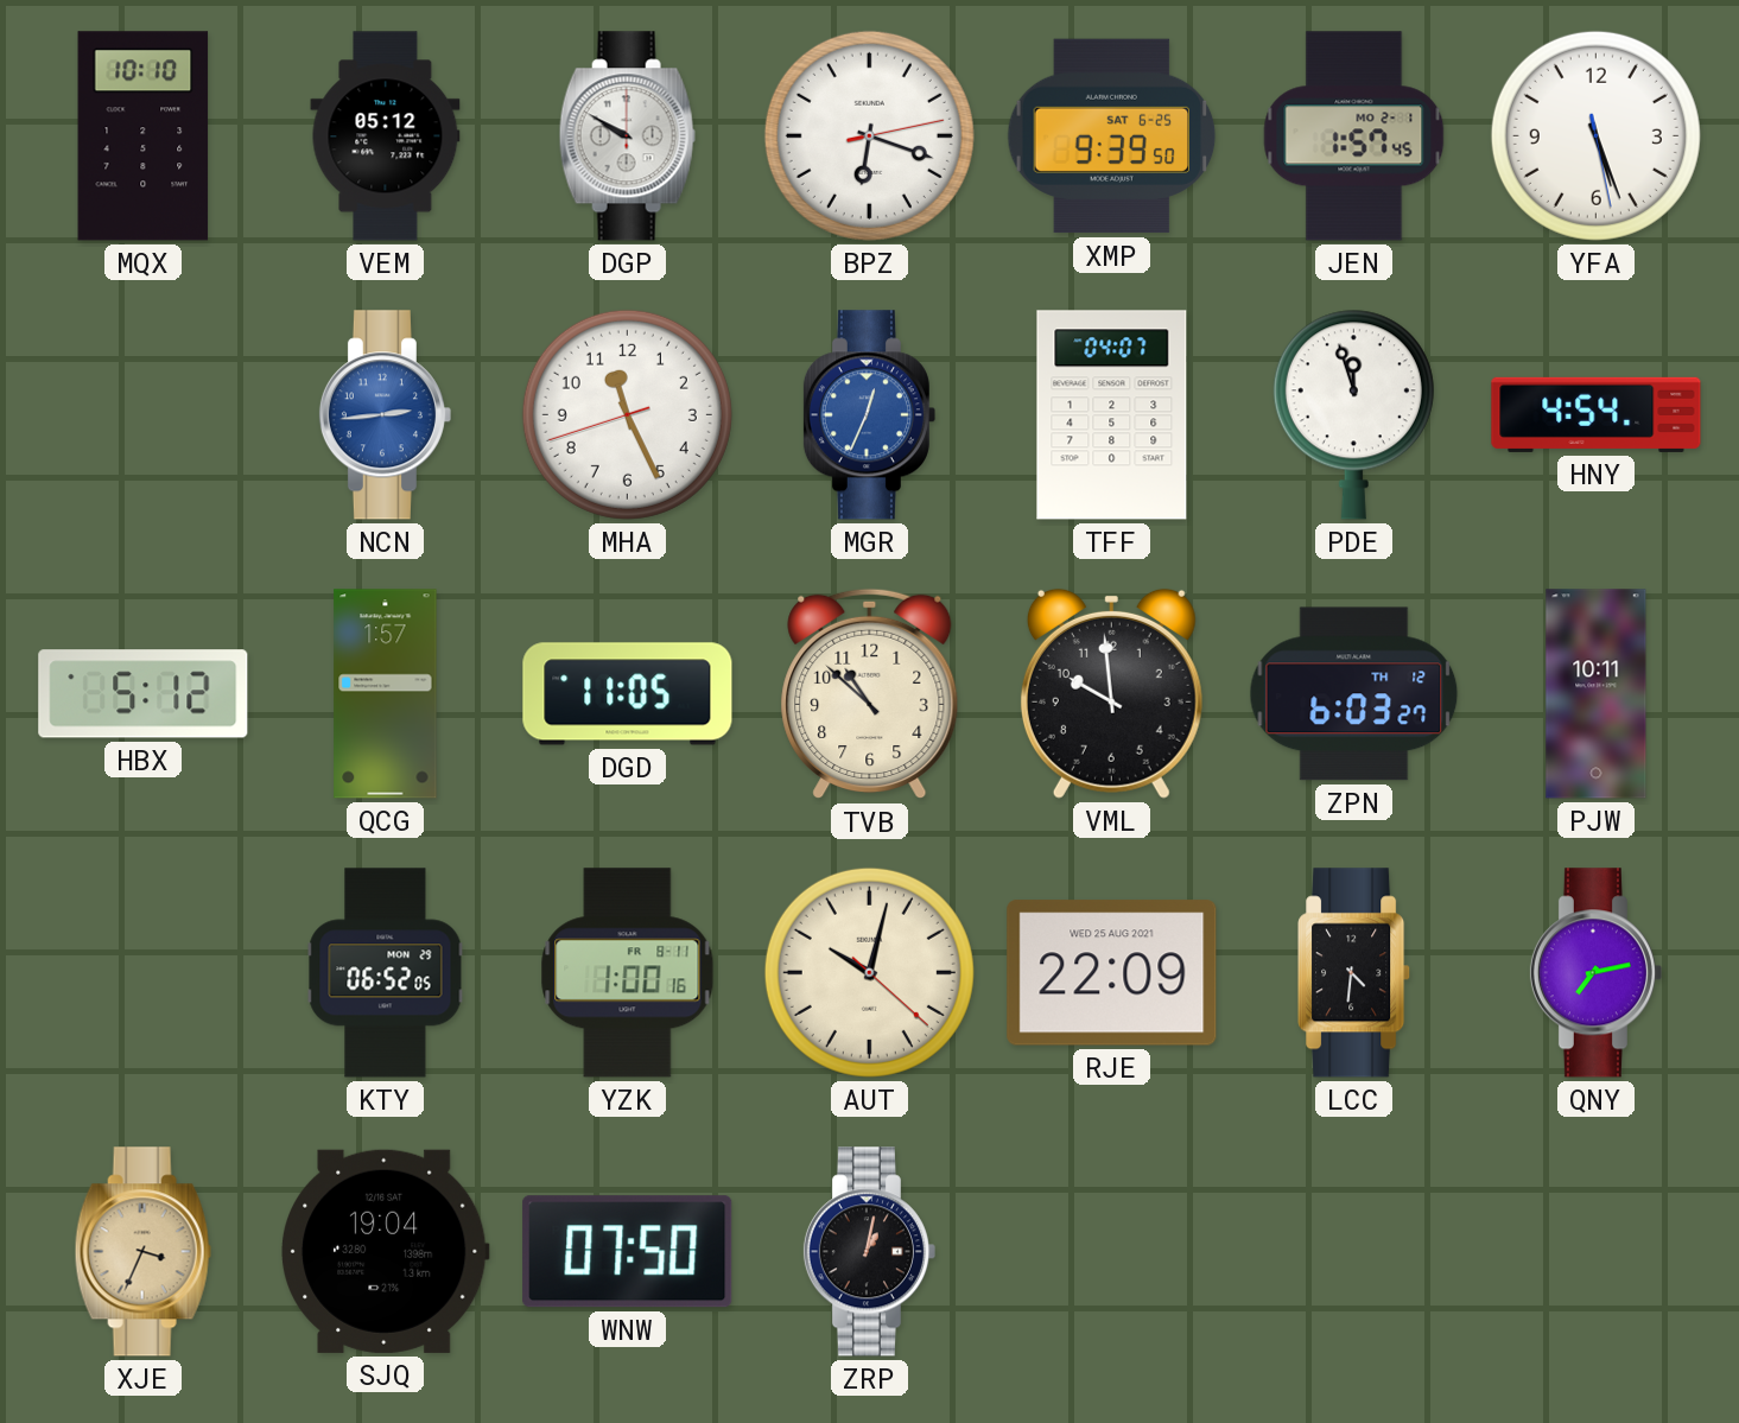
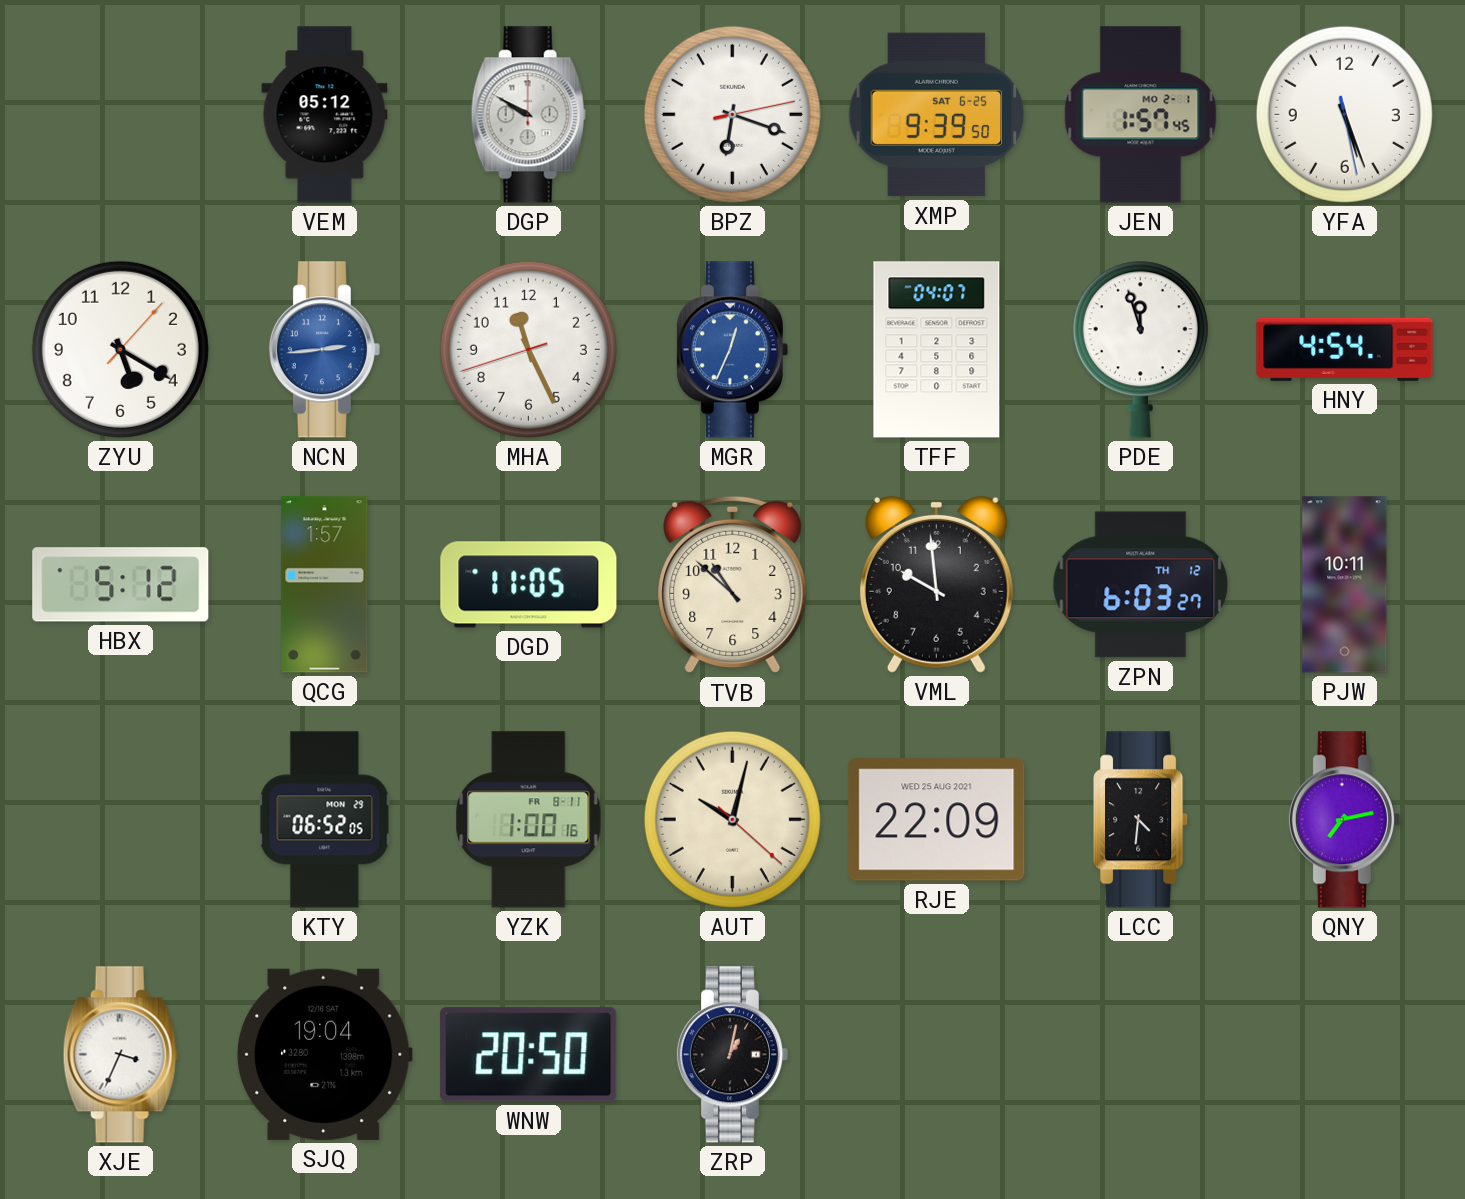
MQX: 10:10 -> none (144, 136)
ZYU: none -> 5:20 (120, 349)
XJE dial: champagne -> white (120, 1055)
WNW: 07:50 -> 20:50 (529, 1055)
